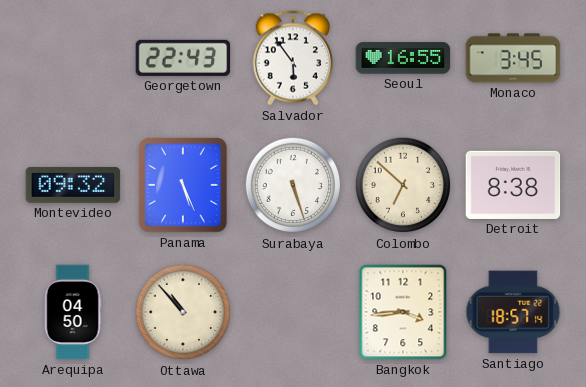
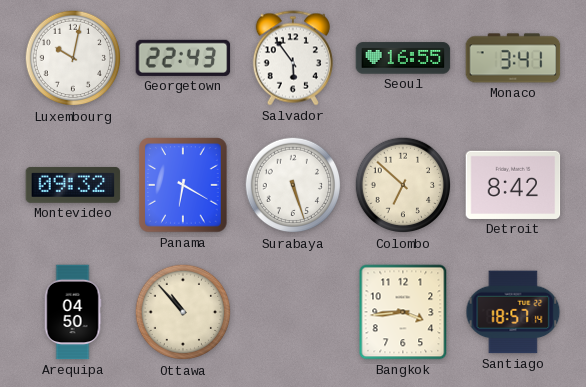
Luxembourg: none -> 10:02 (73, 58)
Monaco: 3:45 -> 3:41 (513, 58)
Panama: 5:26 -> 6:20 (183, 185)
Detroit: 8:38 -> 8:42 (513, 185)
